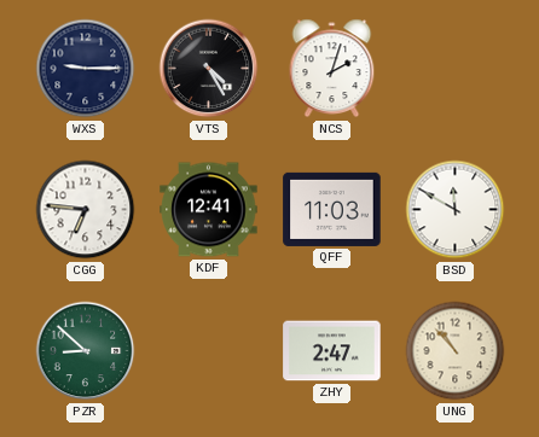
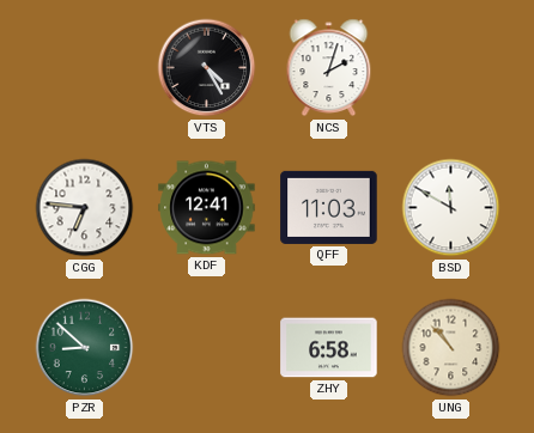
WXS: 9:15 -> none (86, 69)
ZHY: 2:47 -> 6:58 (329, 348)
